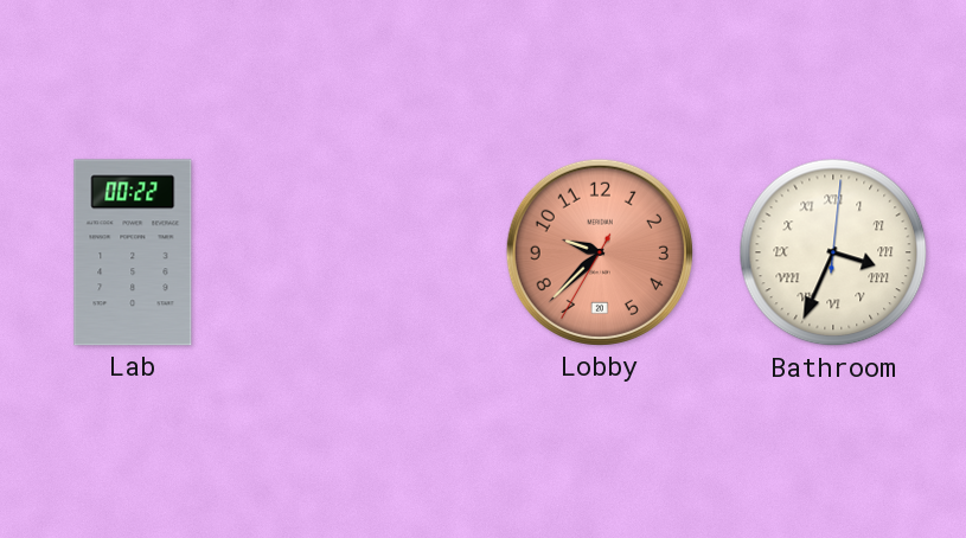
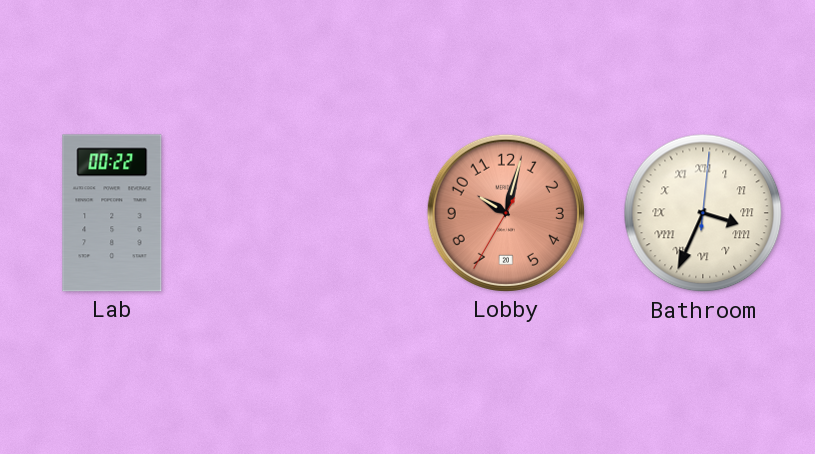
Lobby: 9:37 -> 10:02 (506, 213)
